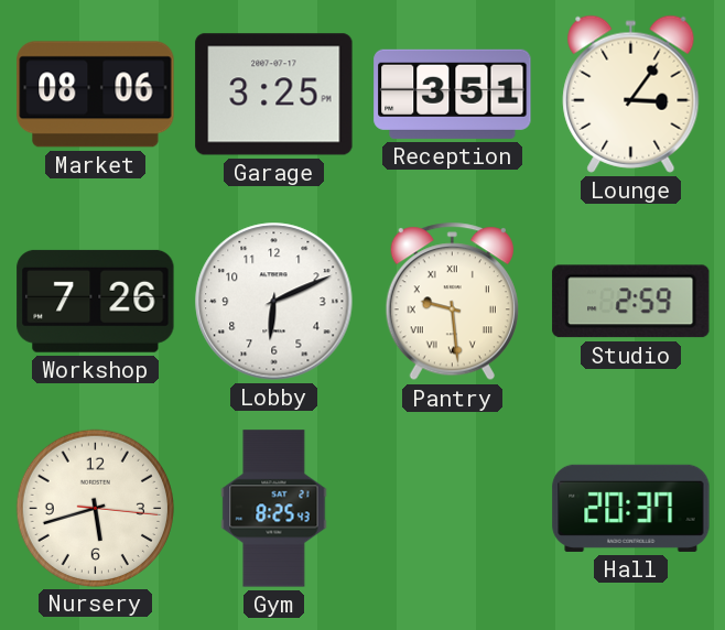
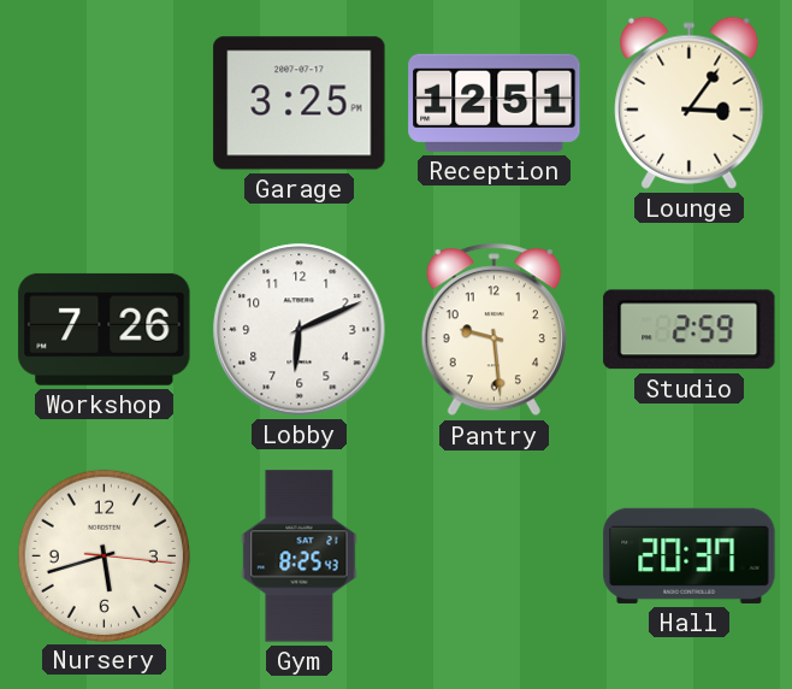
Market: 08:06 -> none (96, 95)
Reception: 3:51 -> 12:51 (495, 102)
Pantry numerals: Roman -> Arabic (493, 330)
